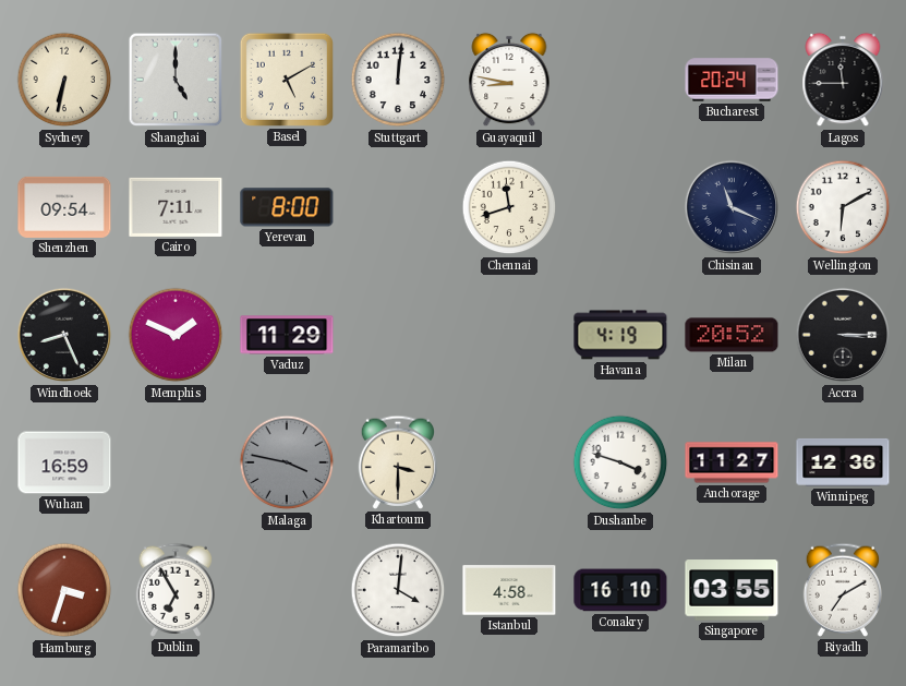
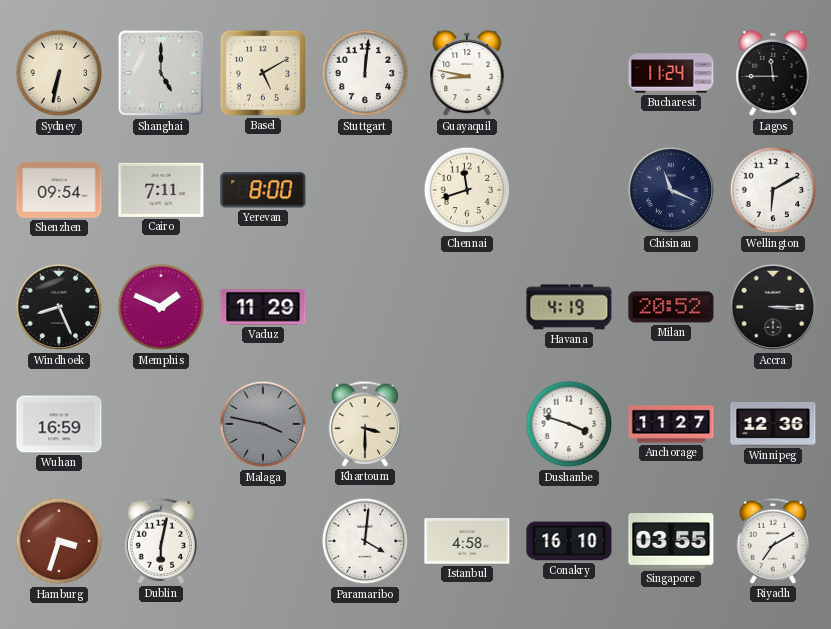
Bucharest: 20:24 -> 11:24 (671, 73)
Dublin: 6:55 -> 6:02 (160, 541)
